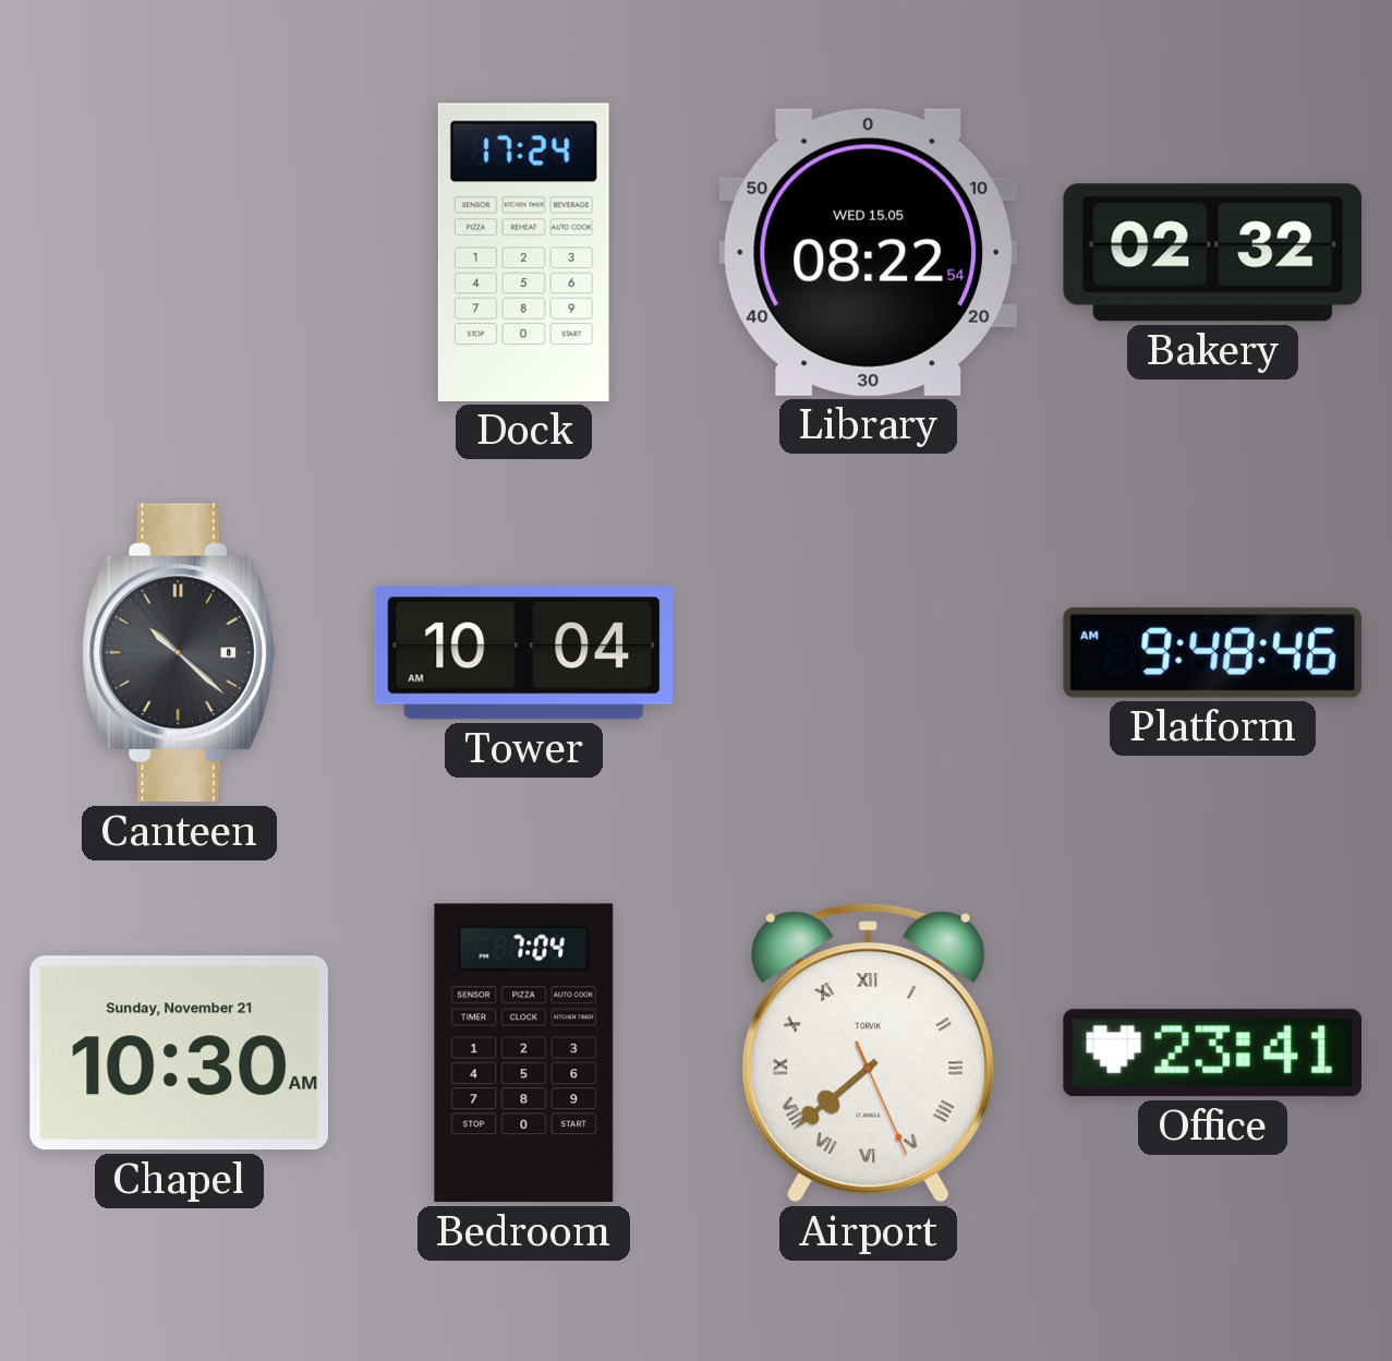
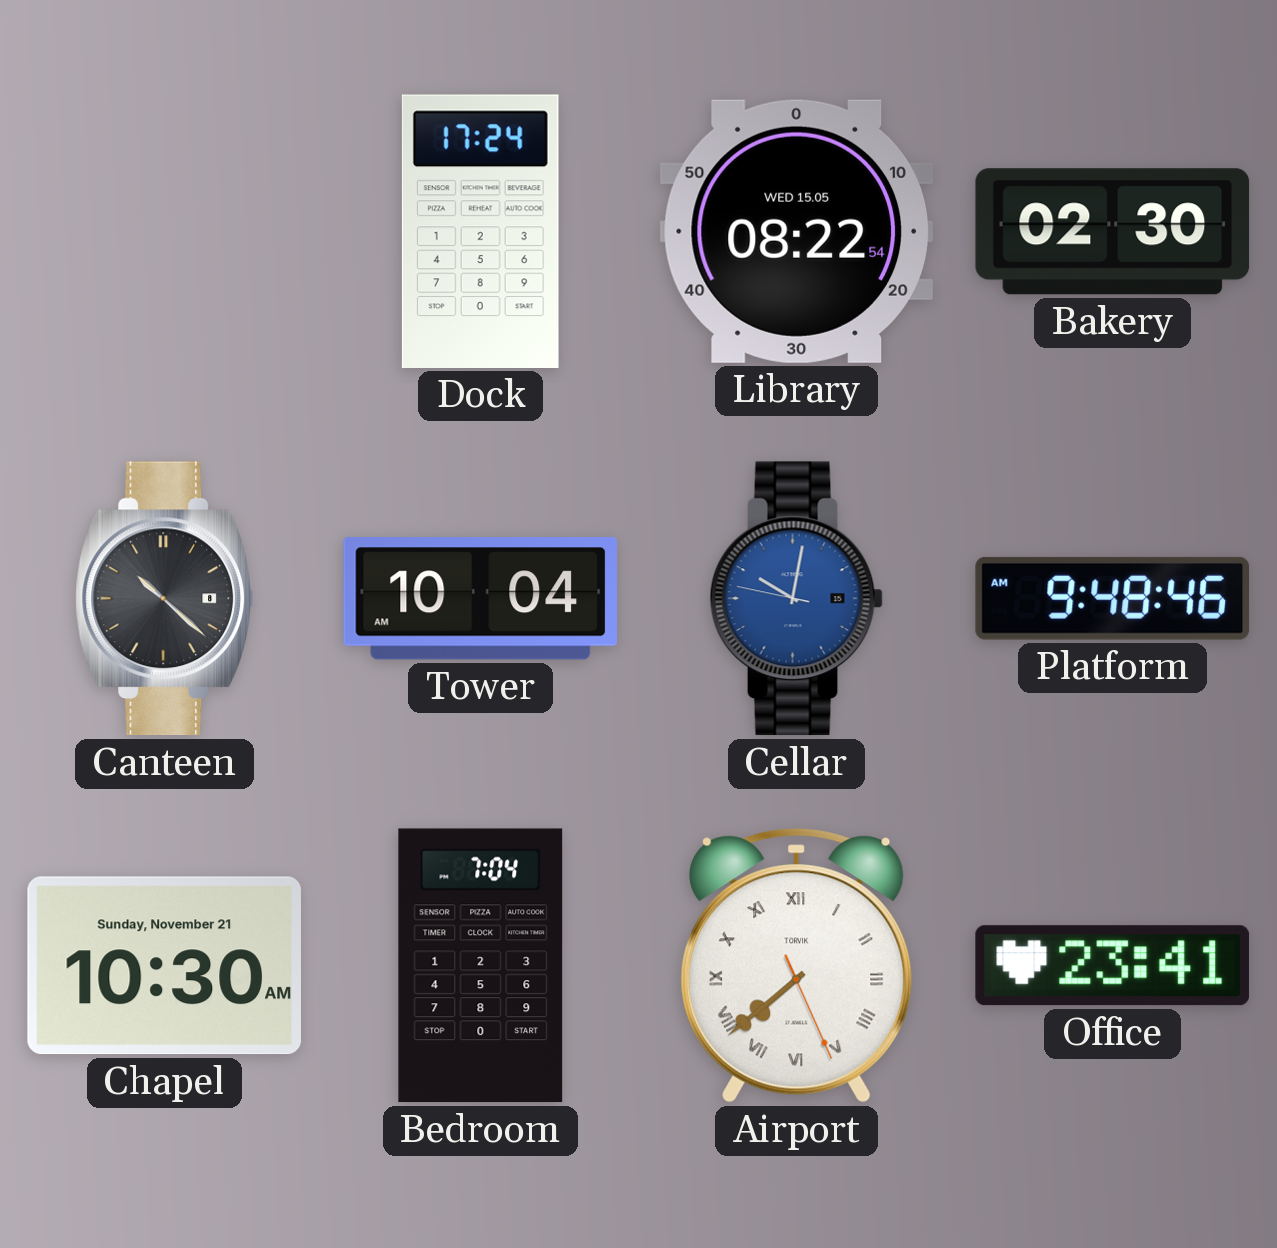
Bakery: 02:32 -> 02:30 (1113, 232)
Cellar: none -> 10:01 (796, 599)
